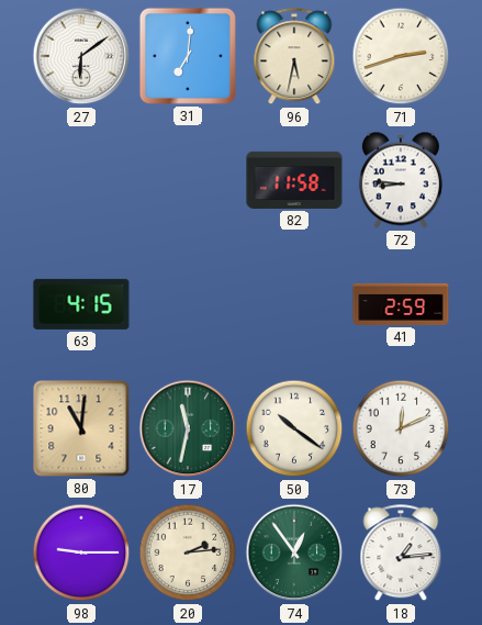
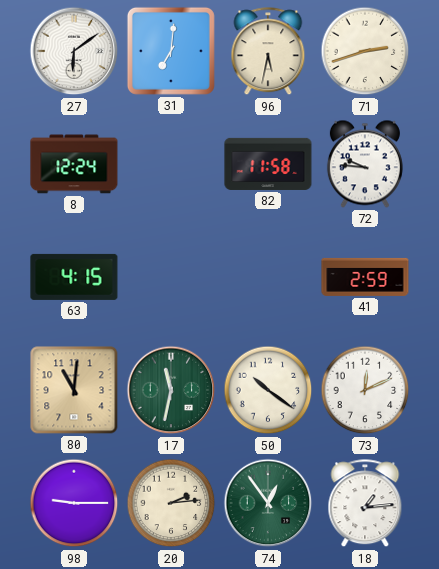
8: none -> 12:24 (74, 164)
72: 8:46 -> 9:46 (365, 164)
